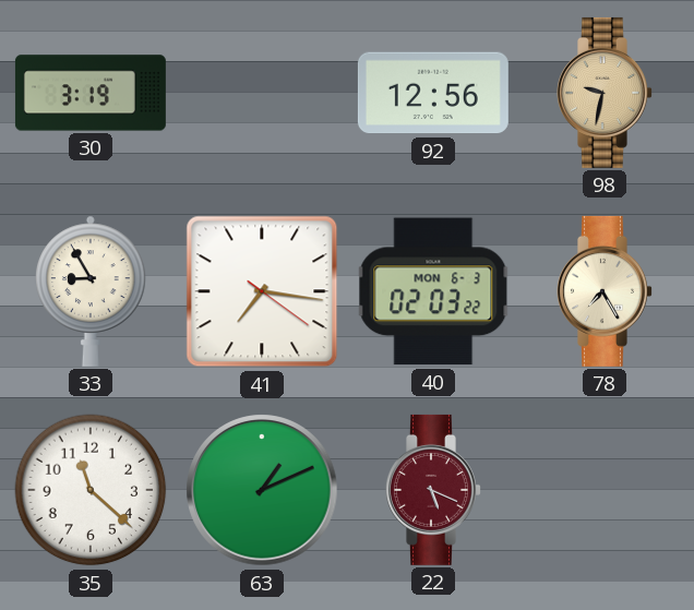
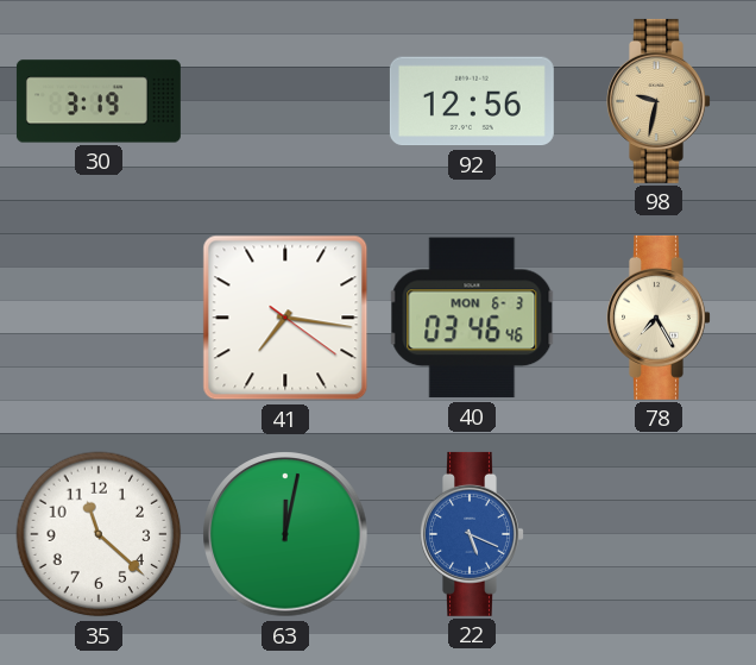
33: 8:55 -> none (91, 291)
40: 02:03 -> 03:46 (472, 318)
63: 1:11 -> 12:02 (285, 534)
22 dial: burgundy -> blue (473, 534)
